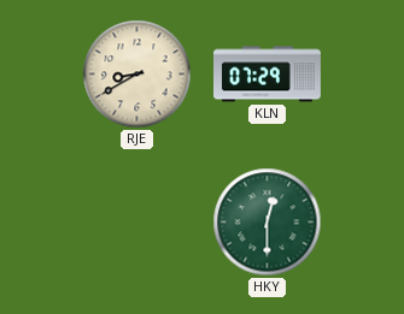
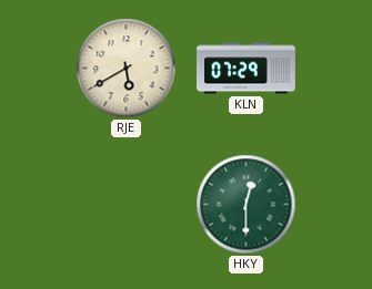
RJE: 8:40 -> 5:40 (127, 69)
